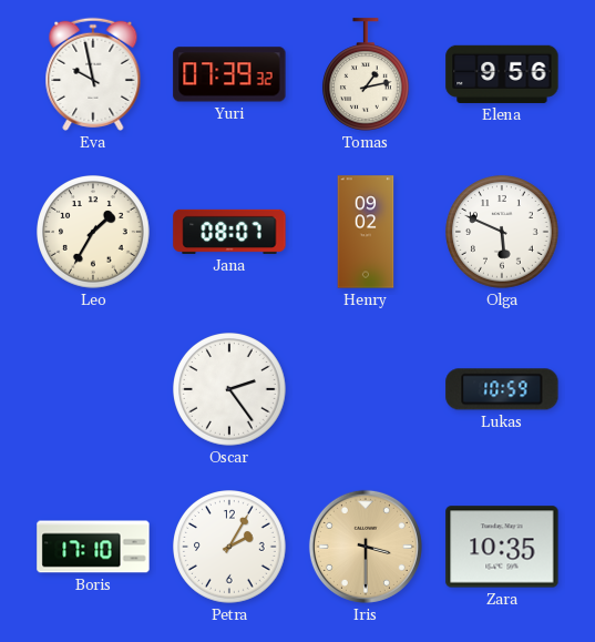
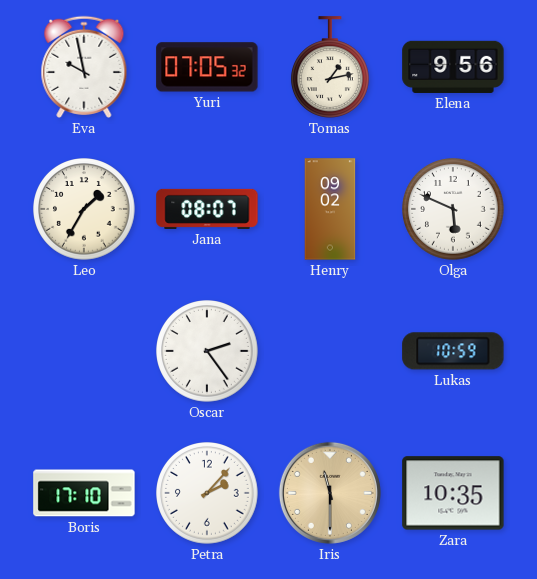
Yuri: 07:39 -> 07:05 (207, 67)
Petra: 2:05 -> 2:07 (208, 494)
Iris: 3:30 -> 11:30 (330, 493)
